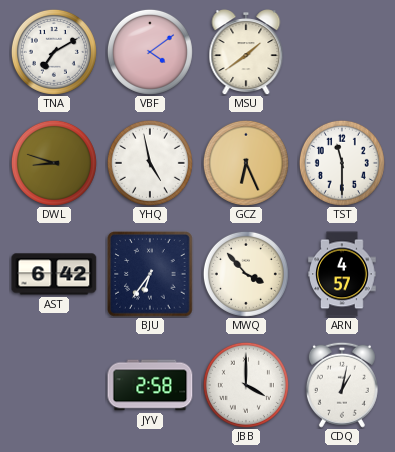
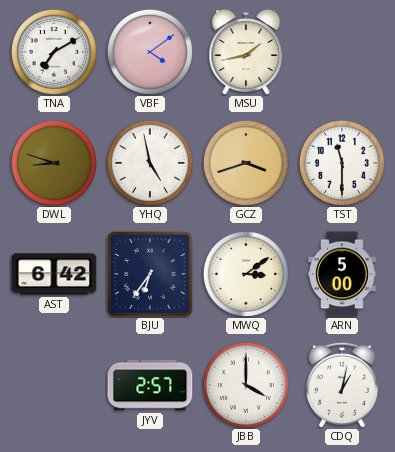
MSU: 1:39 -> 1:43 (246, 52)
GCZ: 6:26 -> 3:42 (246, 163)
MWQ: 3:53 -> 3:09 (246, 274)
ARN: 4:57 -> 5:00 (342, 274)
JYV: 2:58 -> 2:57 (150, 385)
